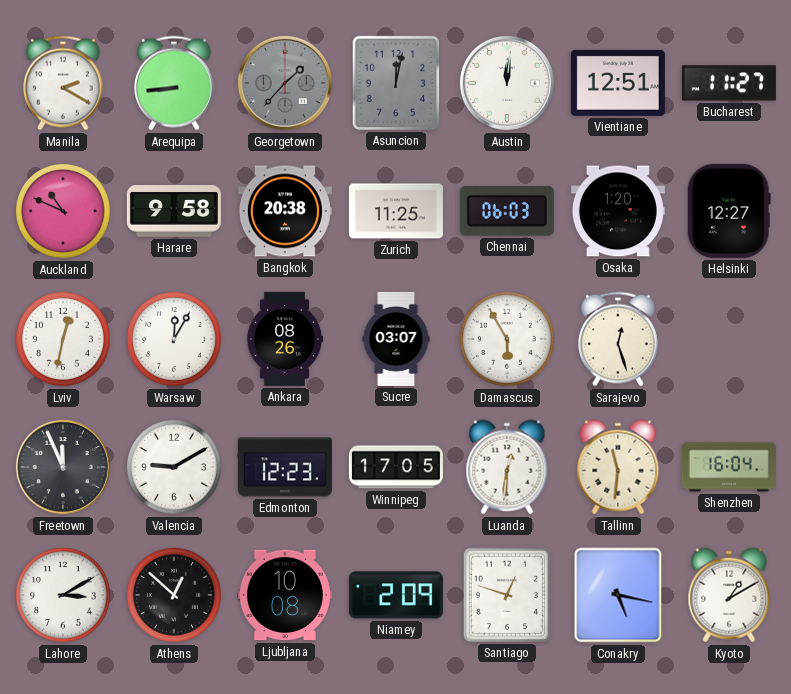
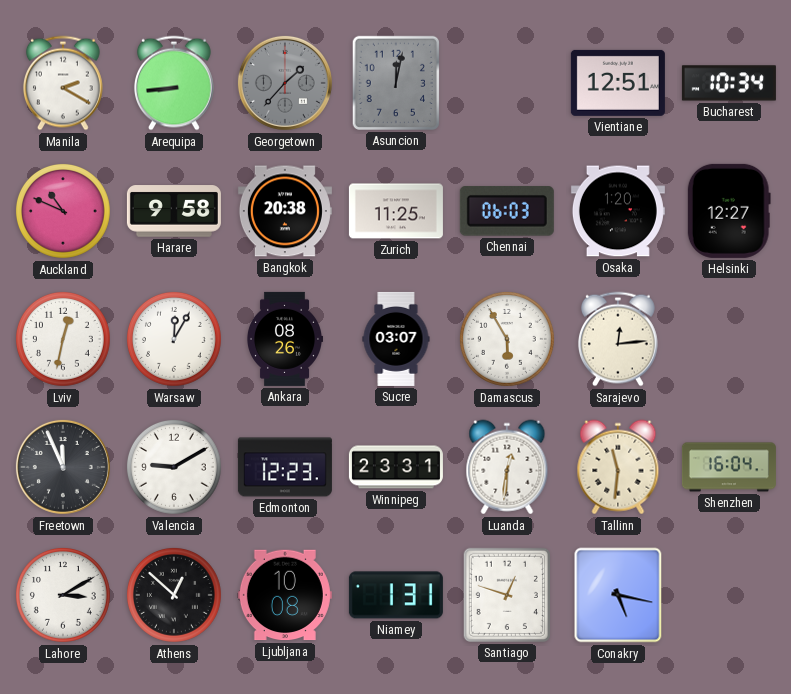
Austin: 12:01 -> none (507, 83)
Bucharest: 11:27 -> 10:34 (729, 83)
Sarajevo: 12:27 -> 12:14 (618, 339)
Winnipeg: 17:05 -> 23:31 (396, 467)
Niamey: 2:09 -> 1:31 (396, 595)
Kyoto: 1:10 -> none (729, 595)
